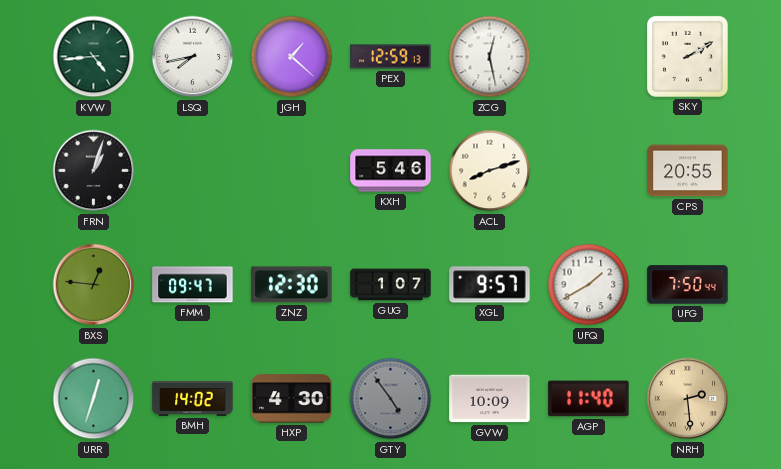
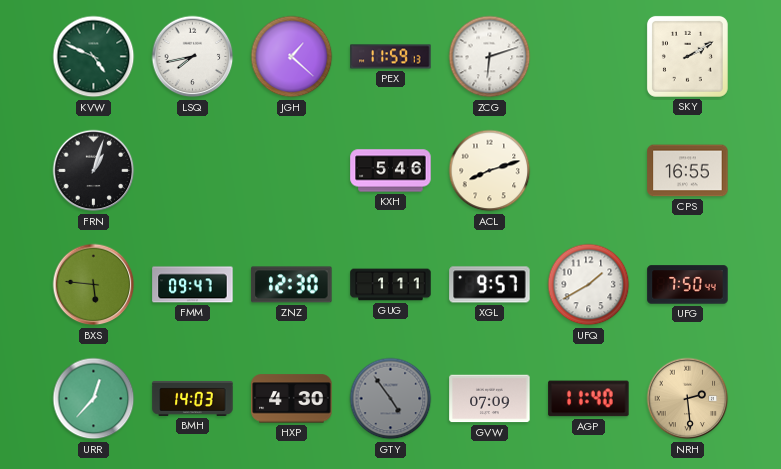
KVW: 4:44 -> 4:49 (94, 57)
PEX: 12:59 -> 11:59 (391, 57)
ZCG: 12:28 -> 6:12 (490, 57)
CPS: 20:55 -> 16:55 (688, 171)
BXS: 12:46 -> 5:46 (94, 285)
GUG: 1:07 -> 1:11 (391, 285)
URR: 12:33 -> 12:37 (94, 399)
BMH: 14:02 -> 14:03 (193, 398)
GVW: 10:09 -> 07:09 (490, 399)
